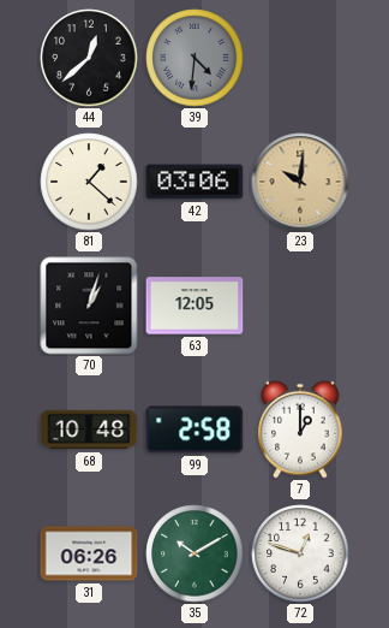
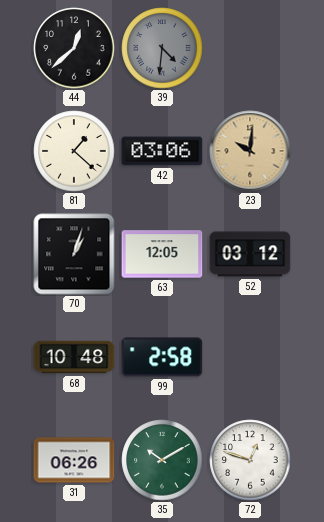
52: none -> 03:12 (250, 254)
7: 1:00 -> none (300, 429)
